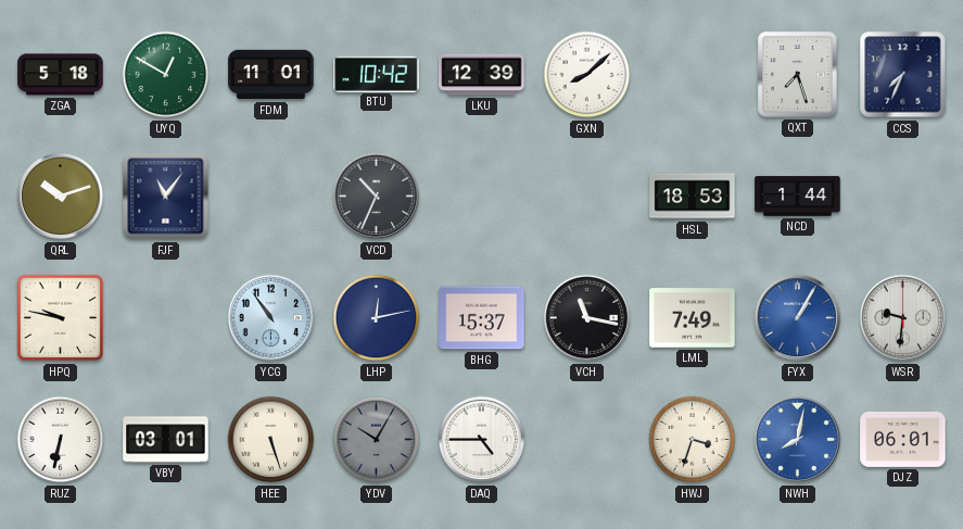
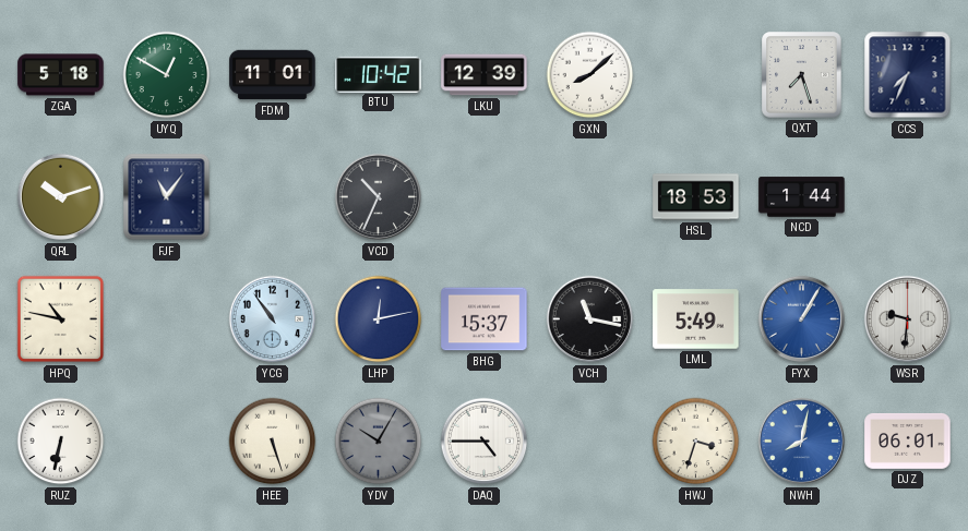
HPQ: 9:47 -> 10:47 (61, 319)
LML: 7:49 -> 5:49 (696, 319)
VBY: 03:01 -> none (166, 440)
